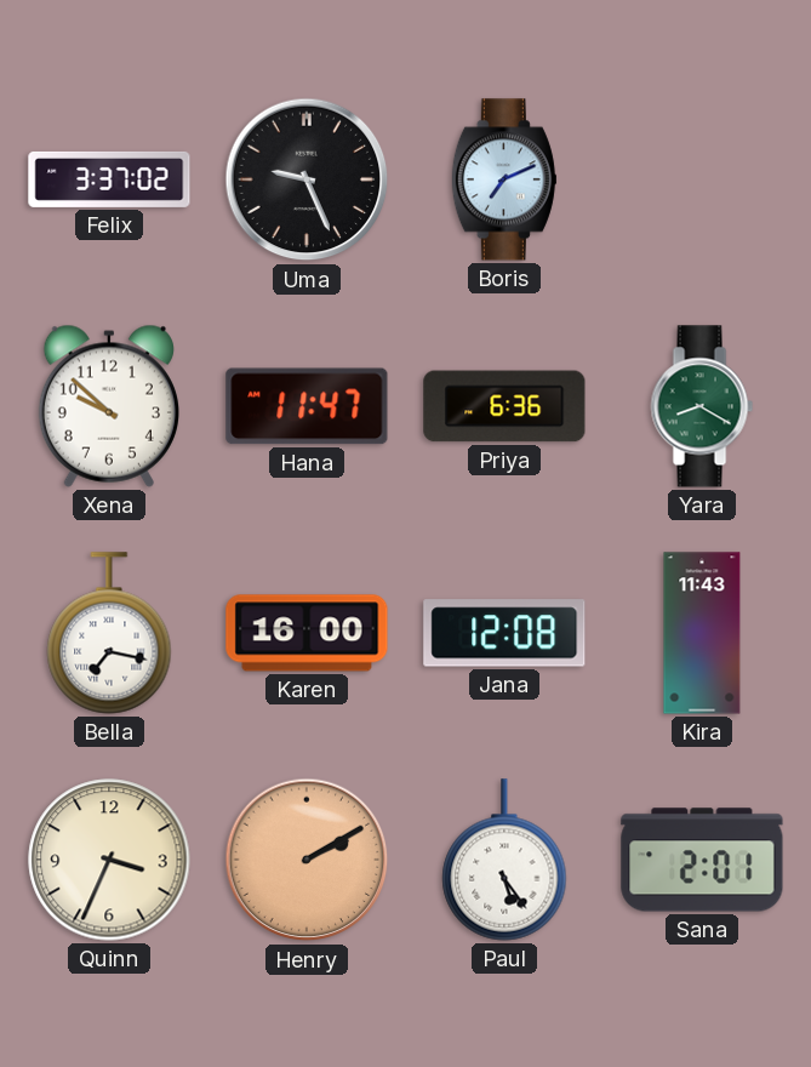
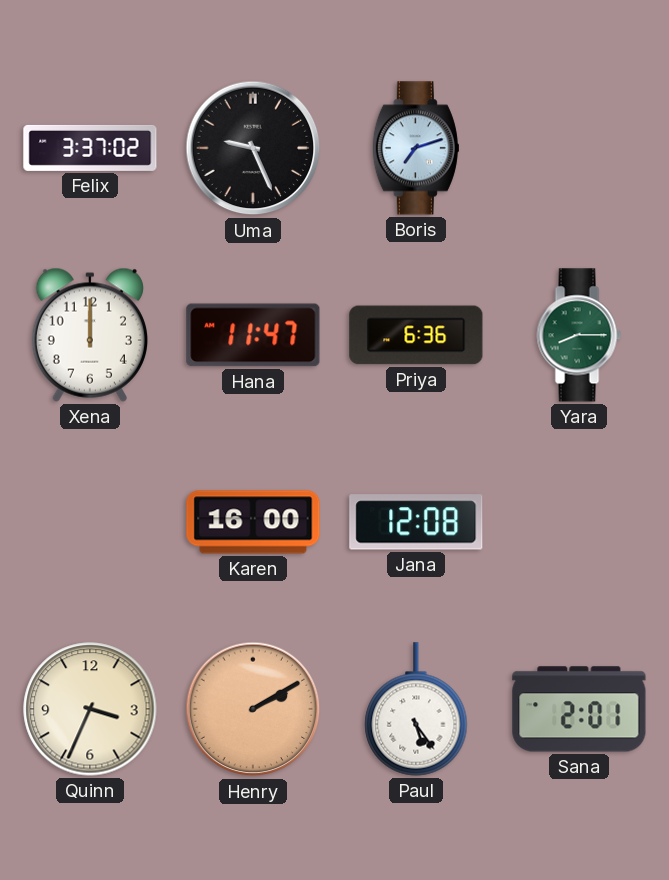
Boris: 7:11 -> 7:12 (416, 148)
Xena: 9:52 -> 12:00 (90, 335)
Yara: 8:20 -> 8:15 (579, 335)
Bella: 7:17 -> none (109, 633)
Kira: 11:43 -> none (702, 633)
